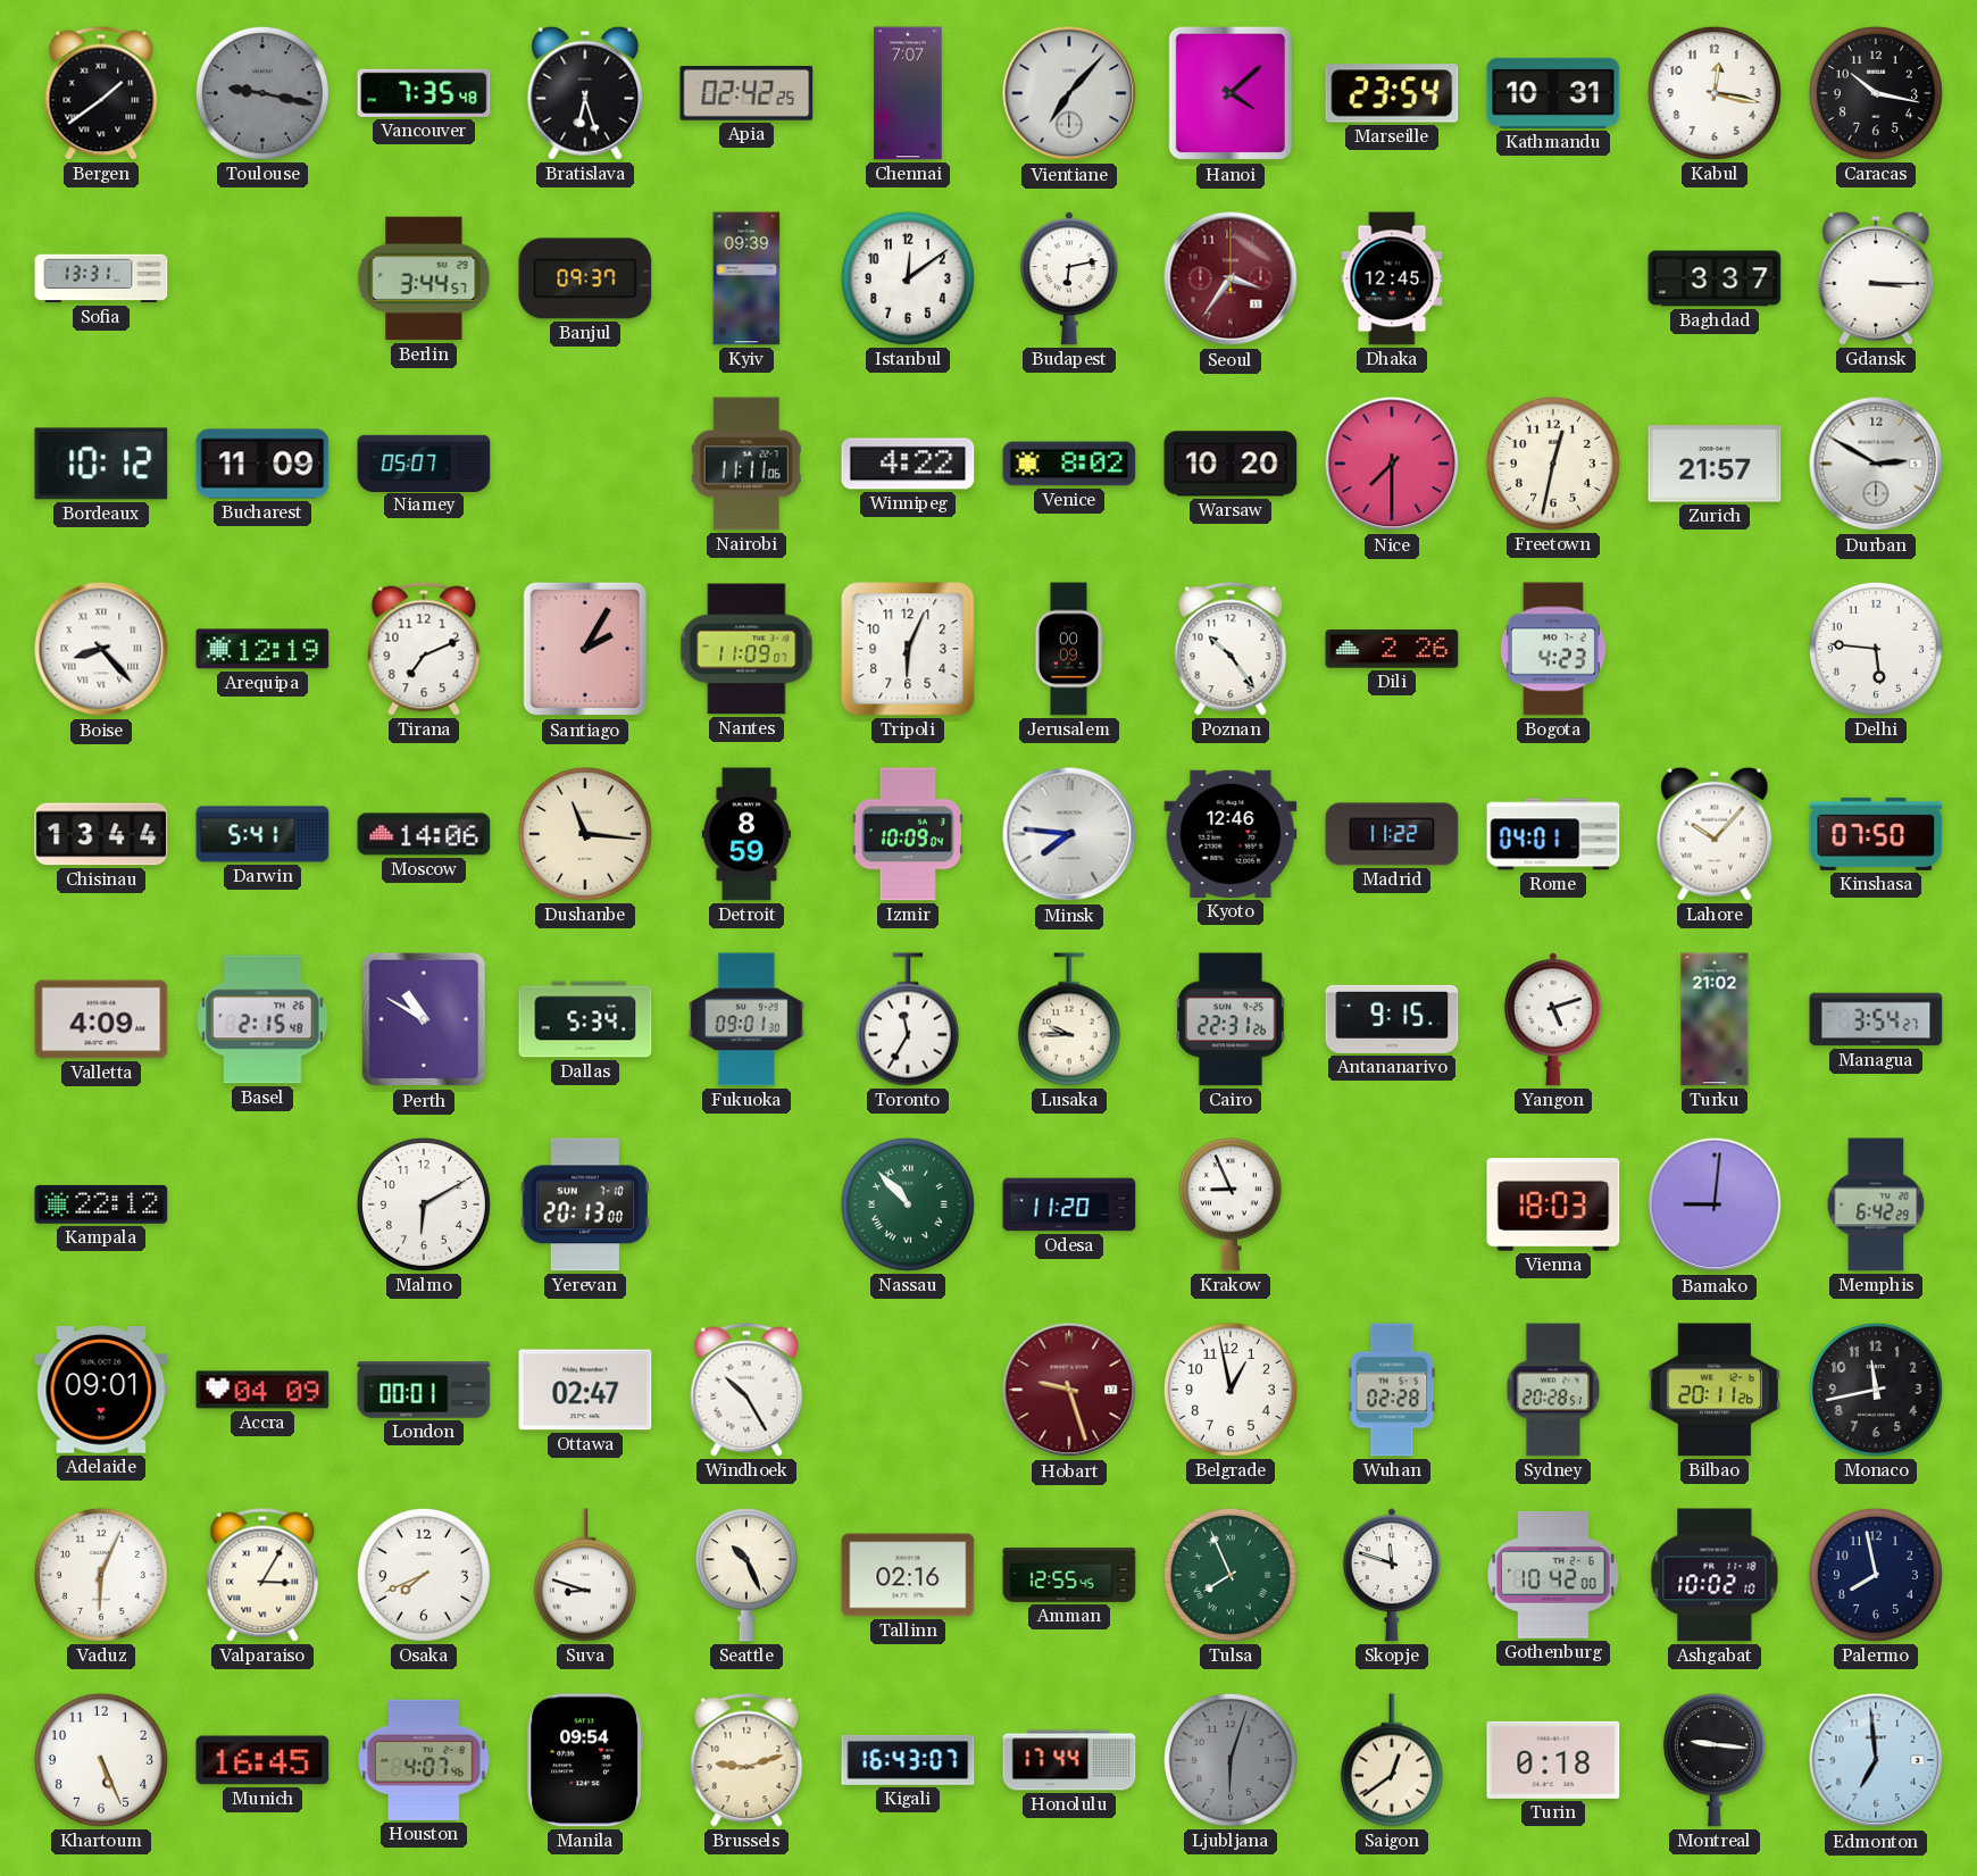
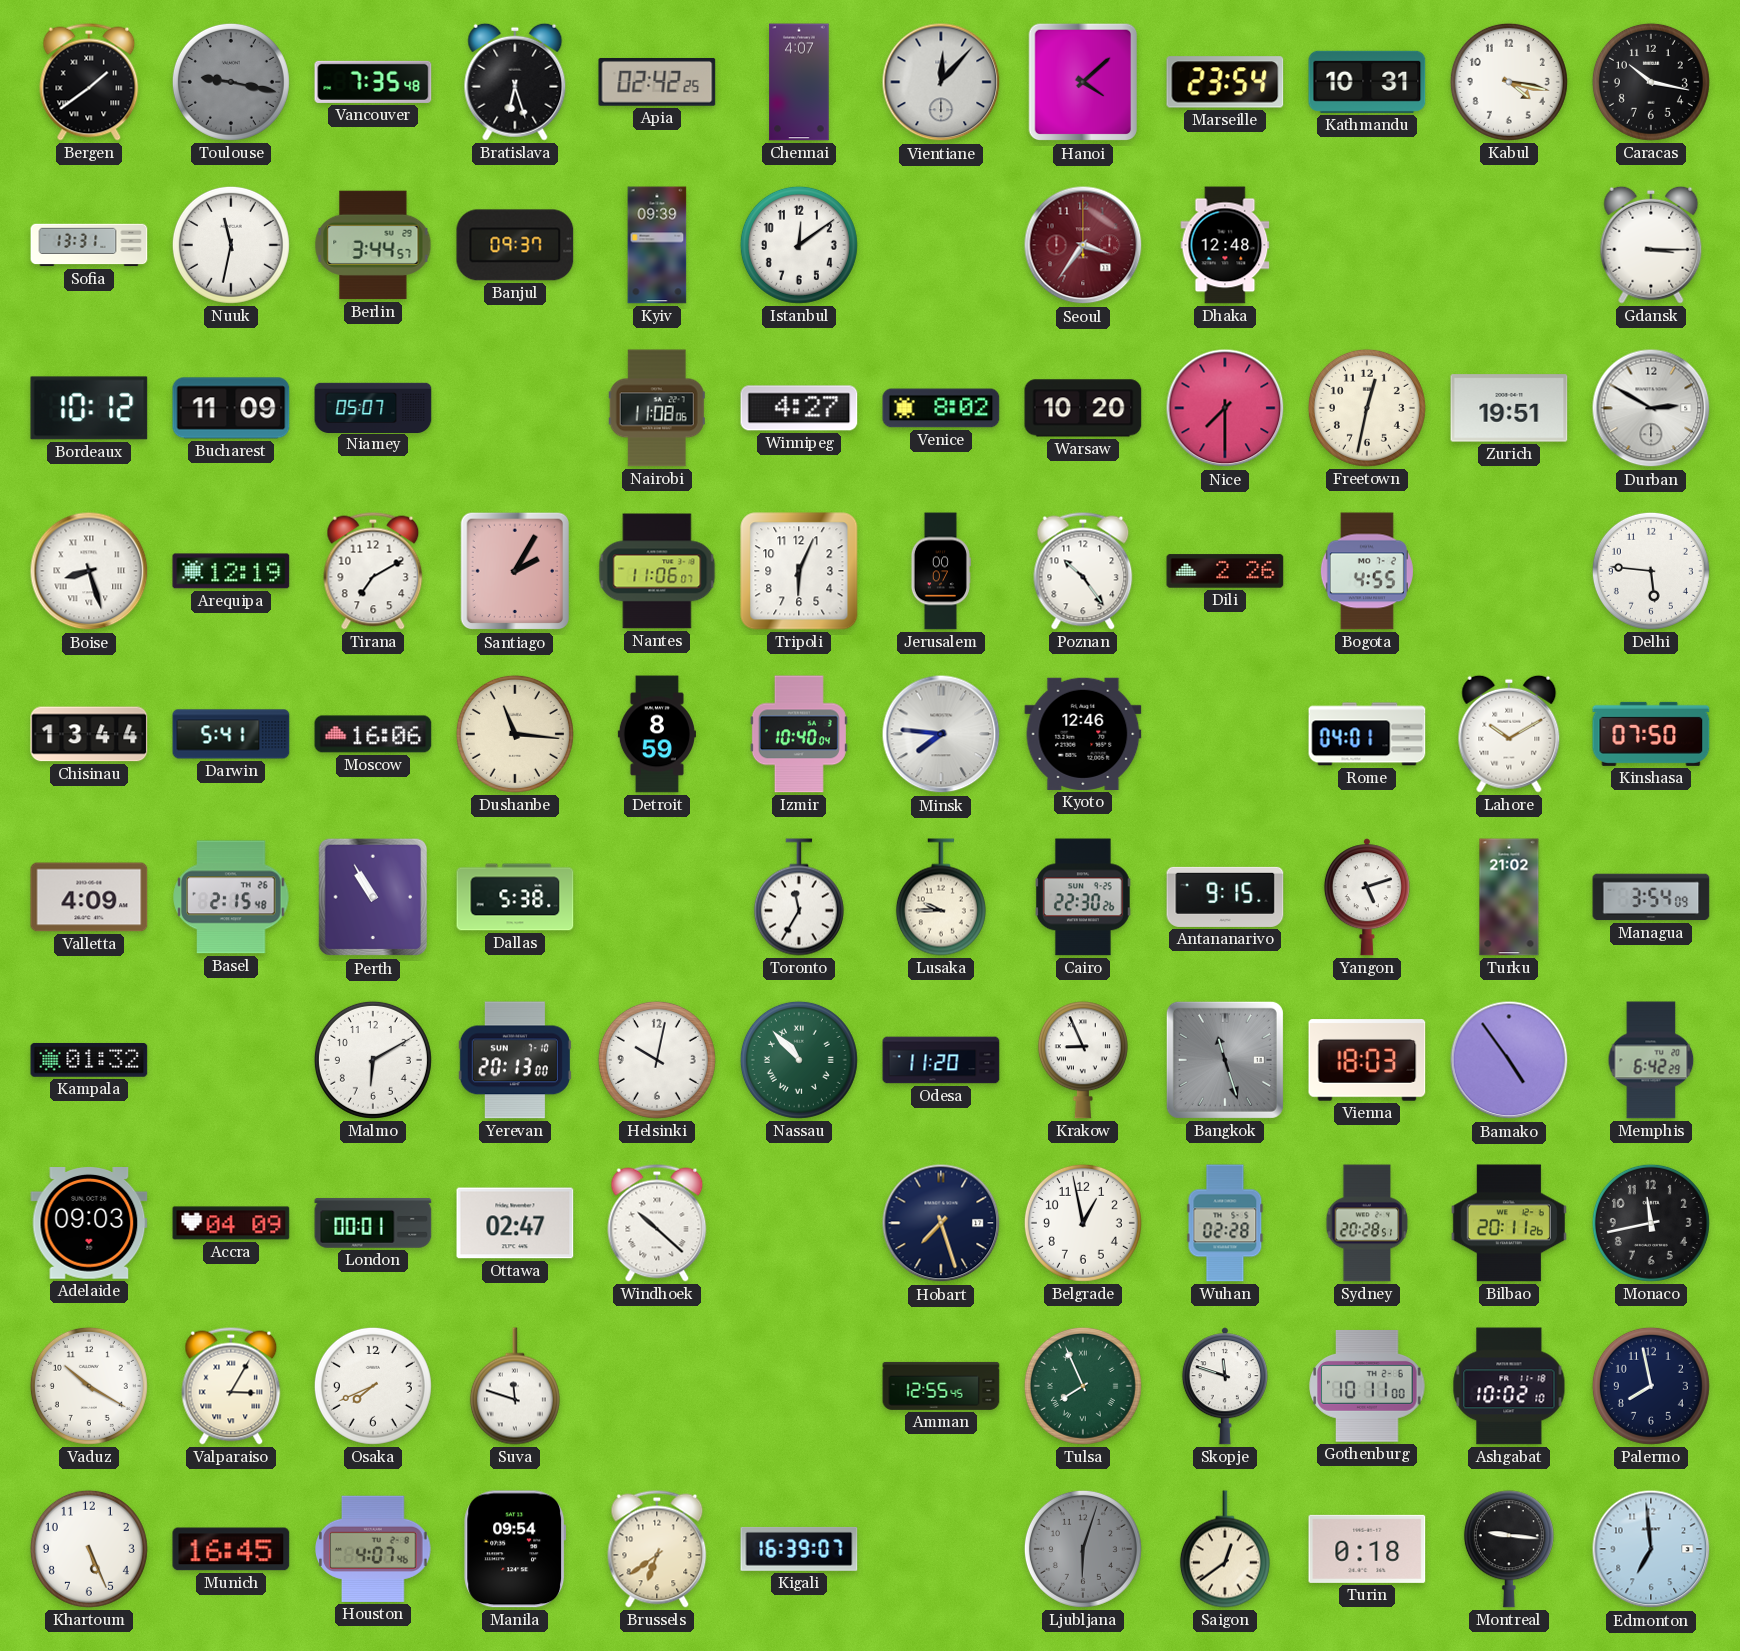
Chennai: 7:07 -> 4:07 (799, 82)
Vientiane: 7:07 -> 12:07 (941, 82)
Kabul: 12:17 -> 4:17 (1509, 82)
Nuuk: none -> 11:32 (231, 245)
Budapest: 6:13 -> none (1069, 278)
Dhaka: 12:45 -> 12:48 (1225, 245)
Baghdad: 3:37 -> none (1715, 278)
Nairobi: 11:11 -> 11:08 (657, 408)
Winnipeg: 4:22 -> 4:27 (799, 408)
Zurich: 21:57 -> 19:51 (1509, 408)
Boise: 8:23 -> 8:27 (89, 571)
Tirana: 7:11 -> 7:10 (373, 571)
Nantes: 11:09 -> 11:06 (657, 571)
Jerusalem: 00:09 -> 00:07 (940, 571)
Bogota: 4:23 -> 4:55 (1367, 571)
Moscow: 14:06 -> 16:06 (373, 734)
Izmir: 10:09 -> 10:40 (799, 734)
Madrid: 11:22 -> none (1392, 834)
Lahore: 10:07 -> 10:10 (1509, 734)
Perth: 10:50 -> 10:55 (373, 897)
Dallas: 5:34 -> 5:38 (515, 897)
Fukuoka: 09:01 -> none (748, 1019)
Cairo: 22:31 -> 22:30 (1084, 897)
Managua: 3:54:27 -> 3:54:09 (1651, 897)
Kampala: 22:12 -> 01:32 (89, 1060)
Helsinki: none -> 10:02 (657, 1060)
Bangkok: none -> 11:27 (1225, 1060)
Bamako: 9:01 -> 4:54 (1509, 1060)
Adelaide: 09:01 -> 09:03 (89, 1224)
Windhoek: 10:25 -> 10:22 (657, 1223)
Hobart: 9:27 -> 7:27 (941, 1223)
Hobart dial: burgundy -> navy (941, 1223)
Vaduz: 6:04 -> 10:20 (89, 1386)
Suva: 8:48 -> 11:48 (515, 1386)
Seattle: 10:26 -> none (746, 1575)
Tallinn: 02:16 -> none (908, 1575)
Gothenburg: 10:42 -> 10:11 (1367, 1386)
Brussels: 9:12 -> 6:39 (657, 1549)
Kigali: 16:43 -> 16:39 (799, 1549)
Honolulu: 17:44 -> none (1069, 1760)
